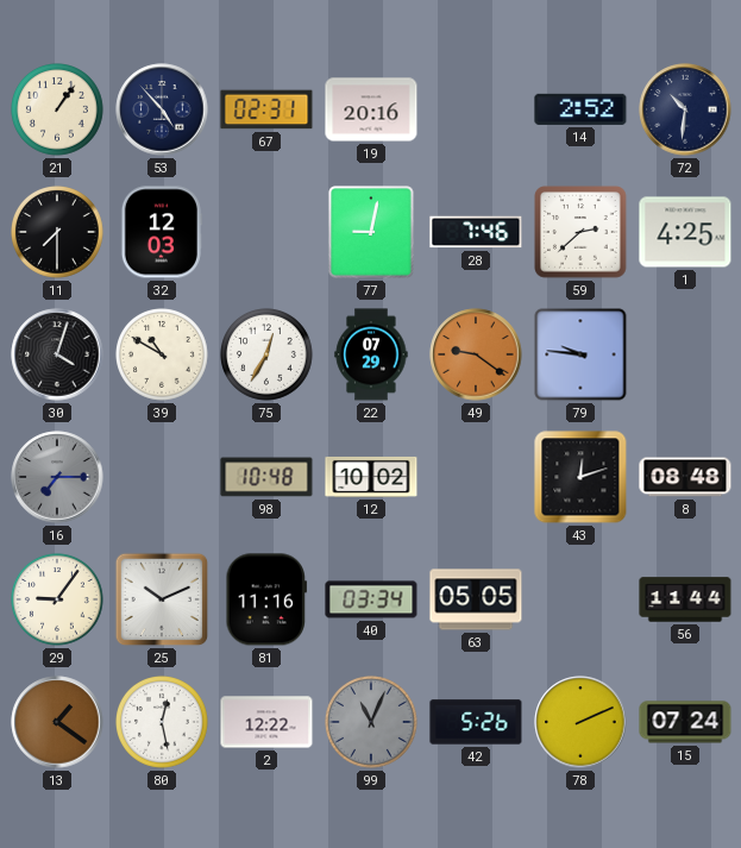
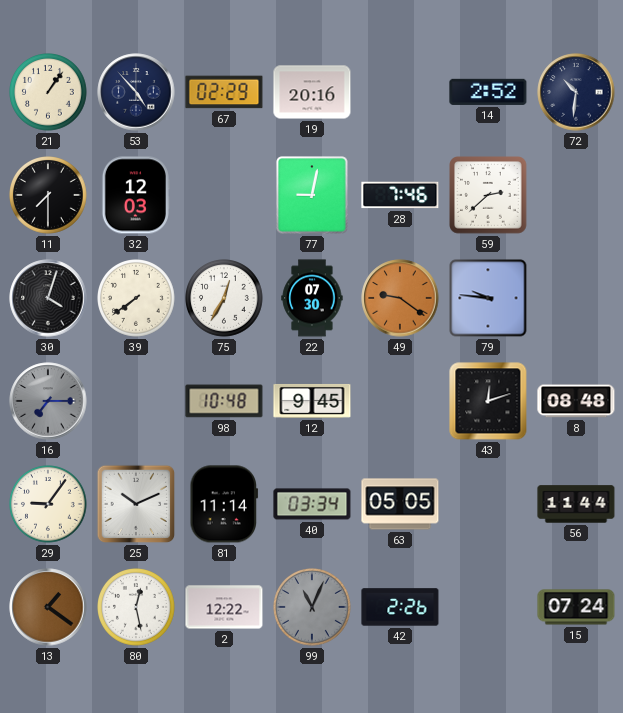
67: 02:31 -> 02:29 (224, 92)
1: 4:25 -> none (685, 232)
39: 10:50 -> 7:39 (137, 299)
22: 07:29 -> 07:30 (312, 298)
12: 10:02 -> 9:45 (312, 401)
81: 11:16 -> 11:14 (224, 504)
42: 5:26 -> 2:26 (400, 607)
78: 2:11 -> none (580, 722)
